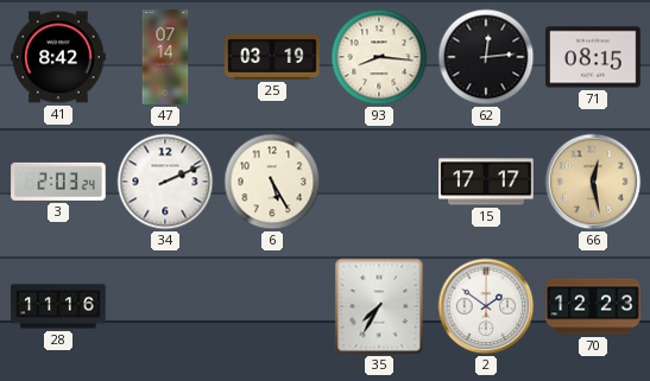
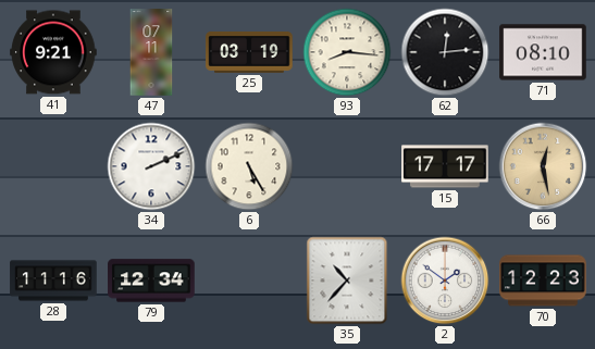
41: 8:42 -> 9:21 (53, 52)
47: 07:14 -> 07:11 (151, 52)
71: 08:15 -> 08:10 (543, 52)
3: 2:03 -> none (58, 182)
79: none -> 12:34 (151, 281)
35: 7:35 -> 10:37 (347, 281)
